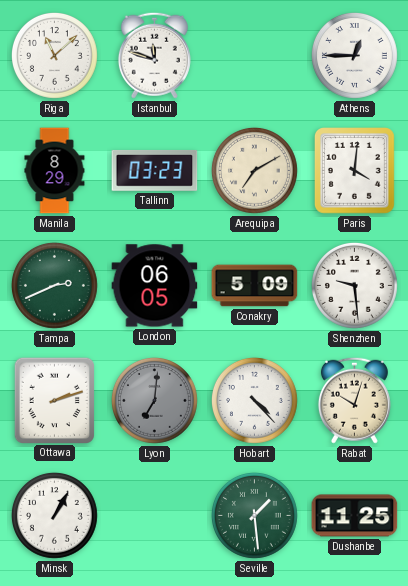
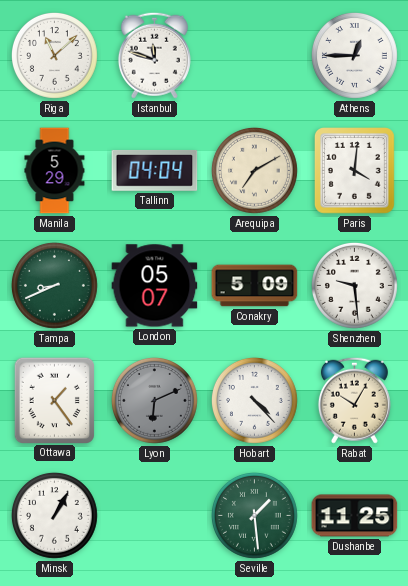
Manila: 8:29 -> 5:29 (55, 171)
Tallinn: 03:23 -> 04:04 (155, 170)
Tampa: 2:41 -> 8:41 (54, 285)
London: 06:05 -> 05:07 (155, 286)
Ottawa: 2:12 -> 1:24 (54, 400)
Lyon: 7:01 -> 6:11 (154, 400)
Rabat: 10:03 -> 10:05 (354, 400)
